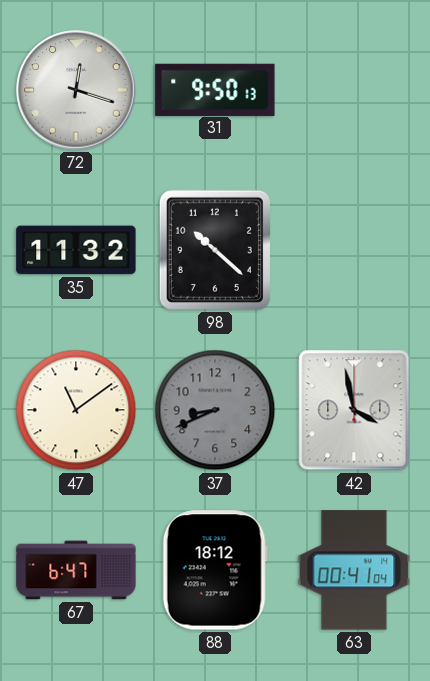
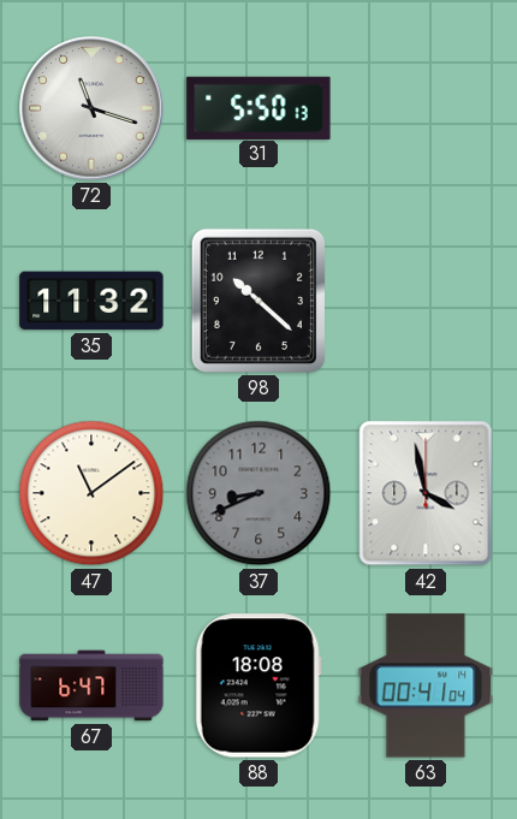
72: 12:18 -> 11:18 (91, 108)
31: 9:50 -> 5:50 (258, 107)
88: 18:12 -> 18:08 (258, 686)
